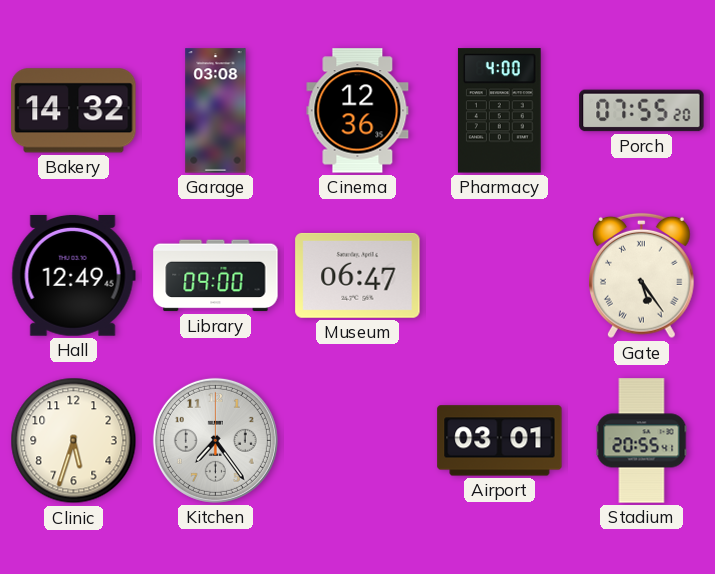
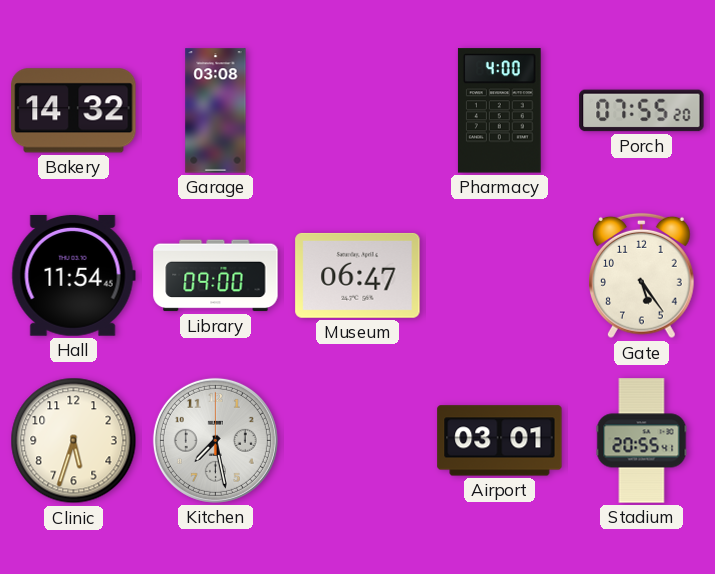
Cinema: 12:36 -> none (358, 111)
Hall: 12:49 -> 11:54 (73, 275)
Gate numerals: Roman -> Arabic (642, 276)
Kitchen: 7:24 -> 7:28 (215, 440)
